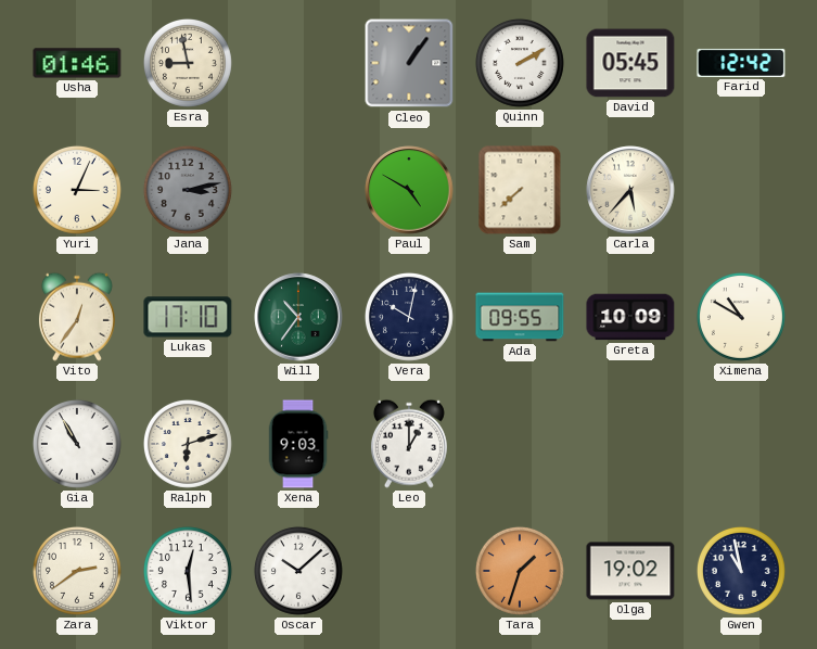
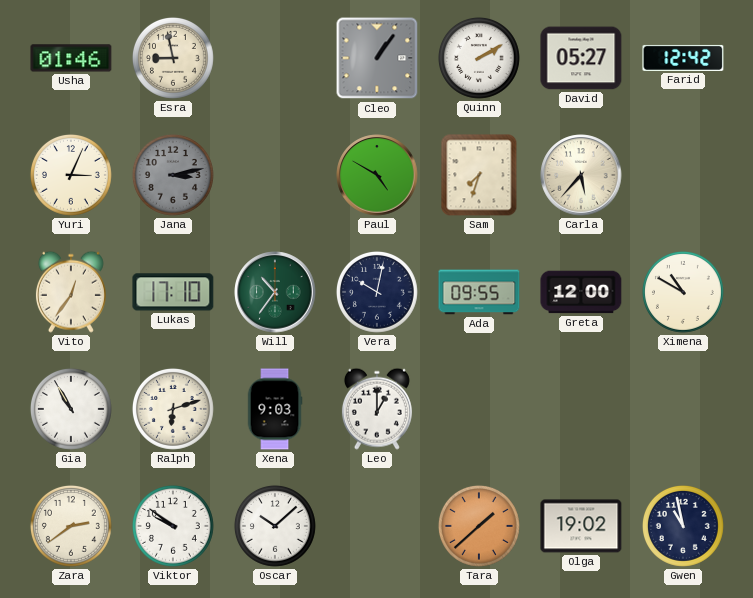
David: 05:45 -> 05:27 (581, 58)
Sam: 7:38 -> 7:33 (479, 175)
Greta: 10:09 -> 12:00 (581, 292)
Viktor: 12:29 -> 9:51 (173, 526)
Tara: 1:33 -> 1:38 (479, 526)
